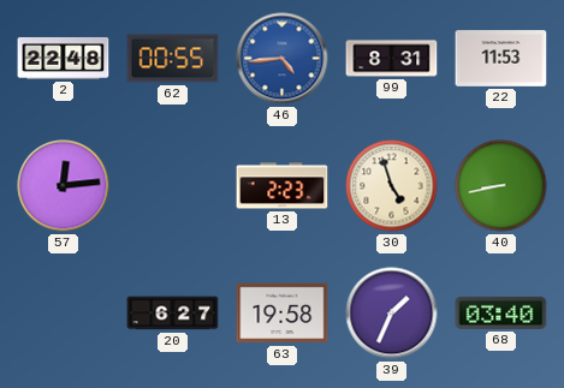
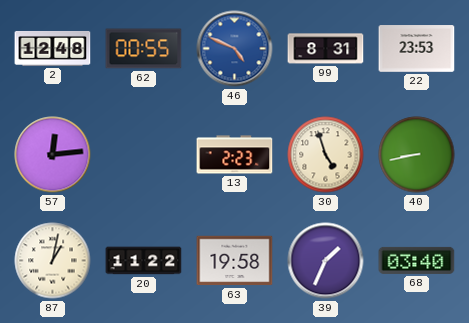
2: 22:48 -> 12:48 (53, 48)
46: 4:44 -> 4:49 (235, 49)
22: 11:53 -> 23:53 (417, 49)
87: none -> 1:02 (53, 261)
20: 6:27 -> 11:22 (144, 261)
